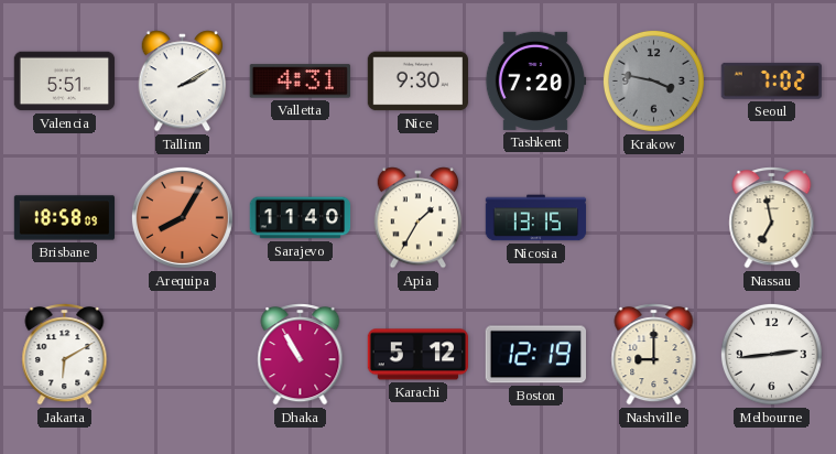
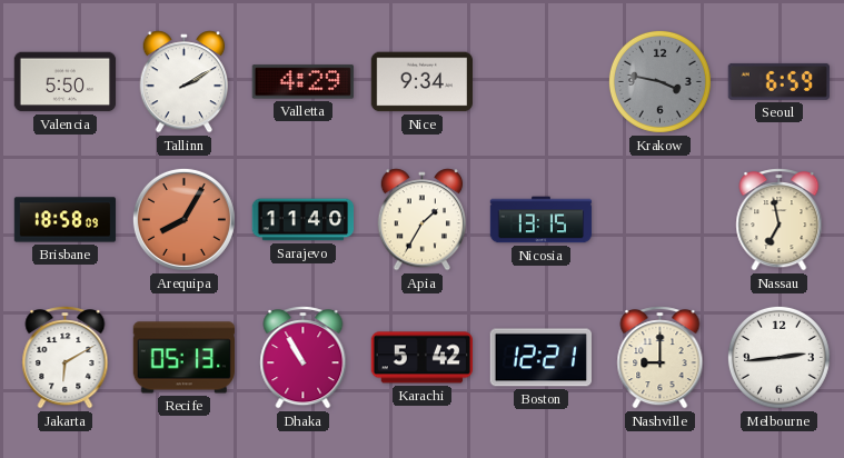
Valencia: 5:51 -> 5:50 (66, 82)
Valletta: 4:31 -> 4:29 (302, 82)
Nice: 9:30 -> 9:34 (423, 82)
Tashkent: 7:20 -> none (535, 80)
Seoul: 7:02 -> 6:59 (778, 81)
Recife: none -> 05:13 (185, 358)
Karachi: 5:12 -> 5:42 (421, 358)
Boston: 12:19 -> 12:21 (540, 358)
